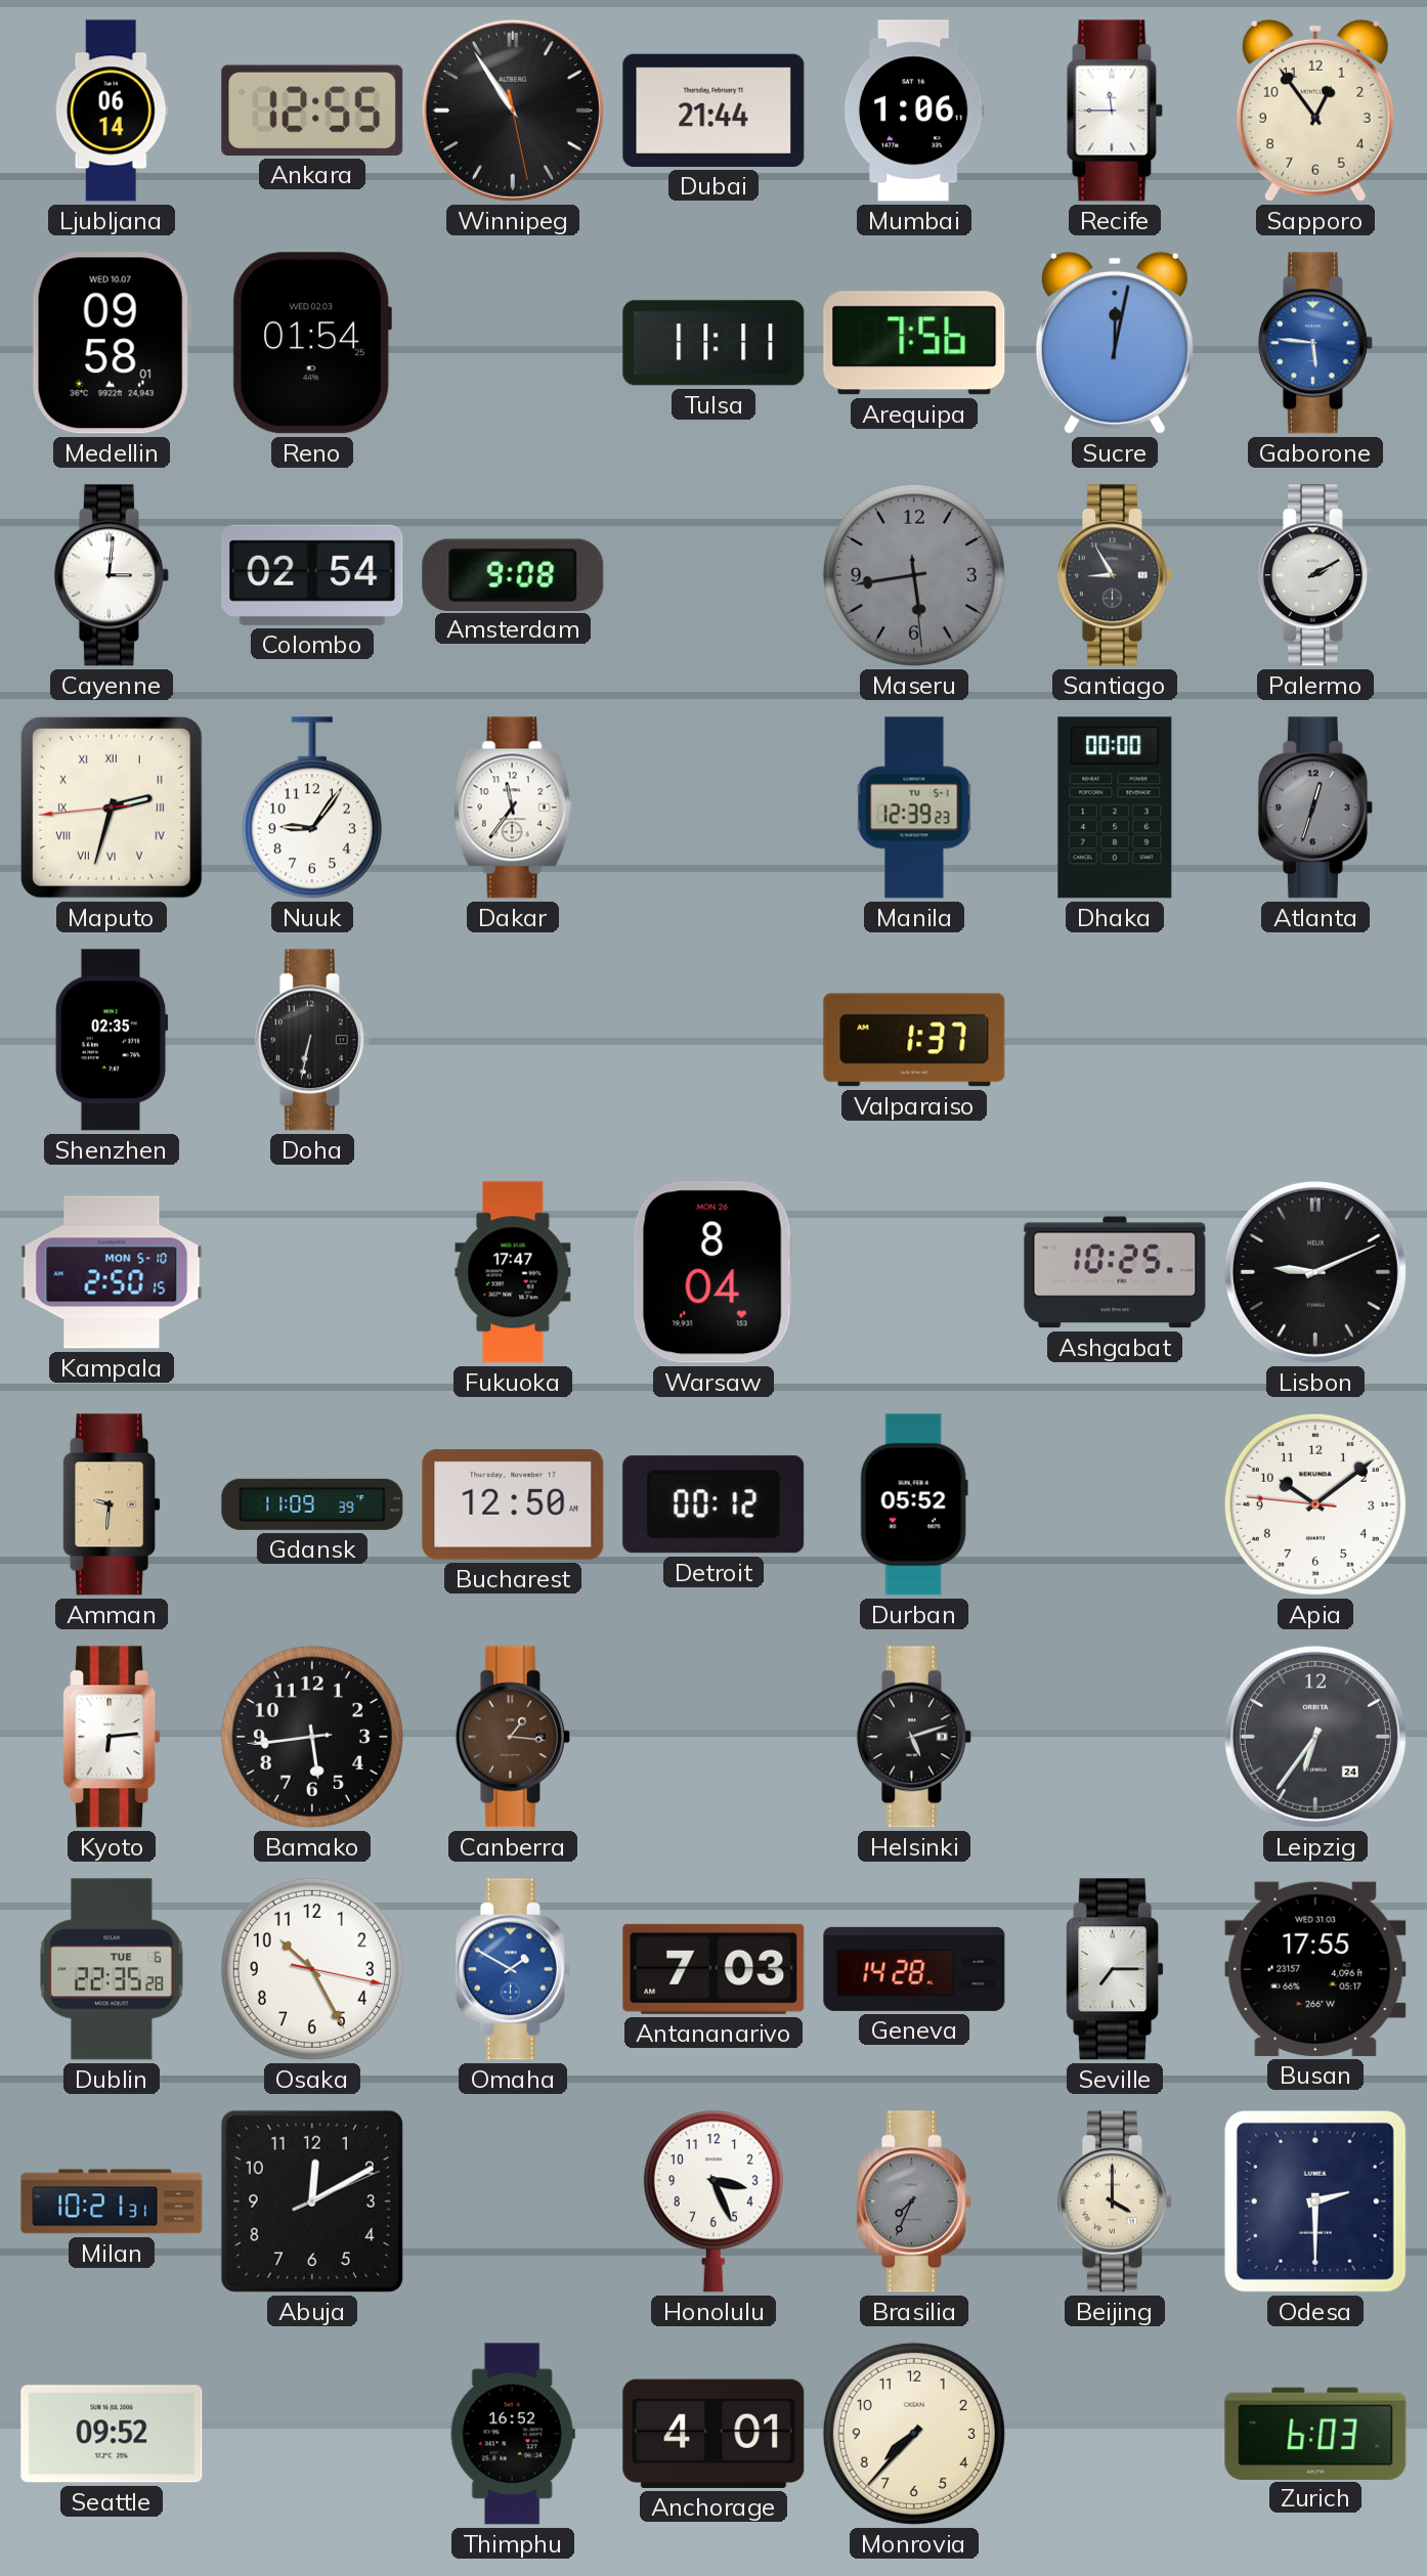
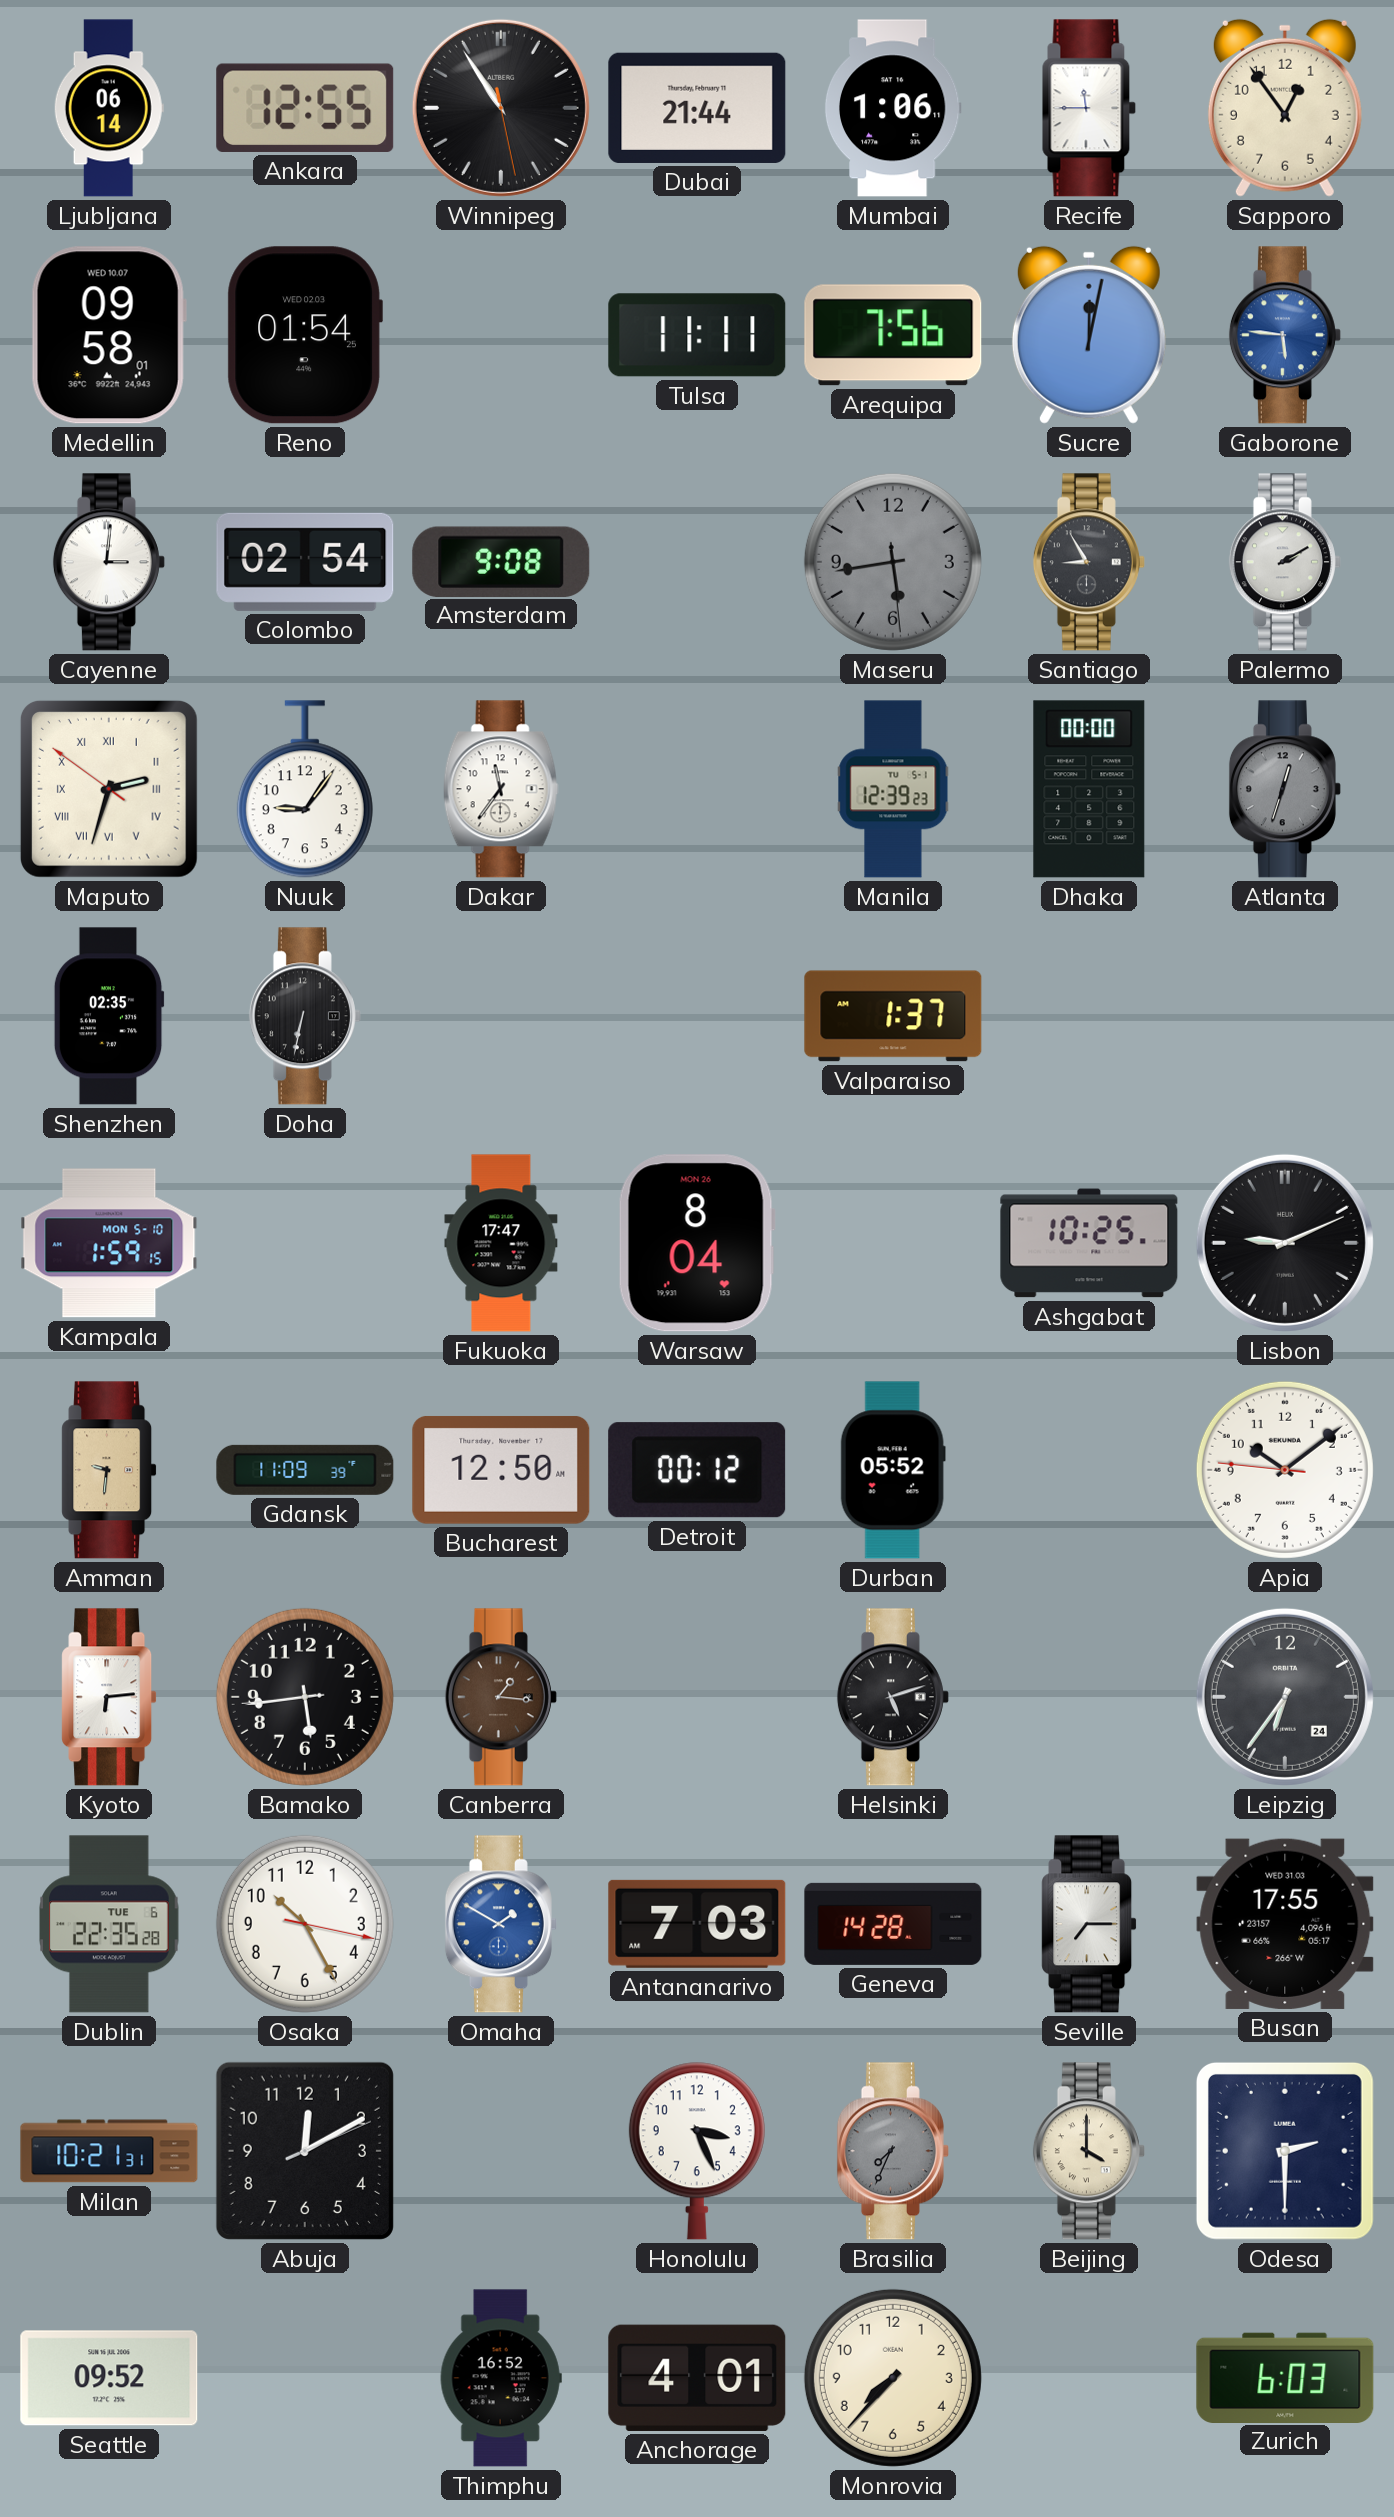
Maputo: 2:32:44 -> 2:32:51 (109, 789)
Kampala: 2:50 -> 1:59 (109, 1243)
